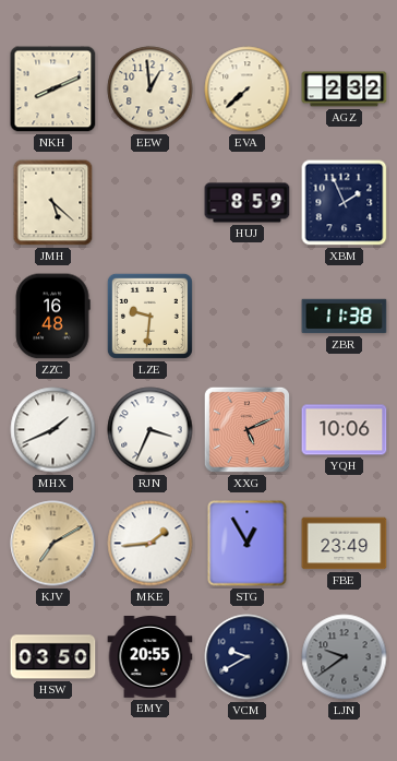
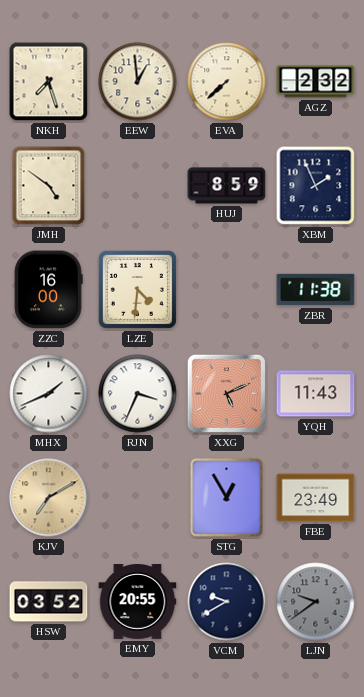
NKH: 8:11 -> 7:27 (49, 82)
JMH: 5:22 -> 4:51 (49, 186)
ZZC: 16:48 -> 16:00 (48, 290)
LZE: 9:31 -> 4:31 (137, 289)
YQH: 10:06 -> 11:43 (316, 394)
MKE: 1:44 -> none (151, 544)
HSW: 03:50 -> 03:52 (49, 602)
